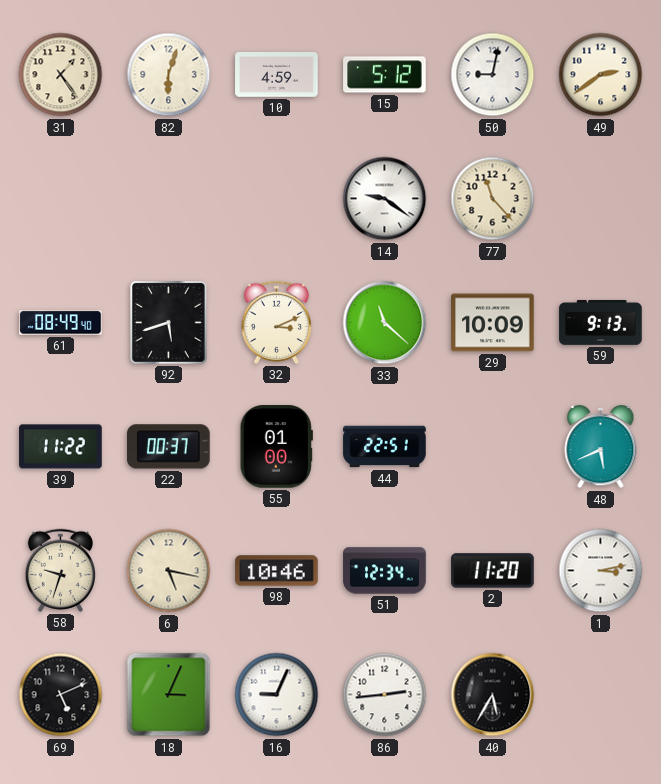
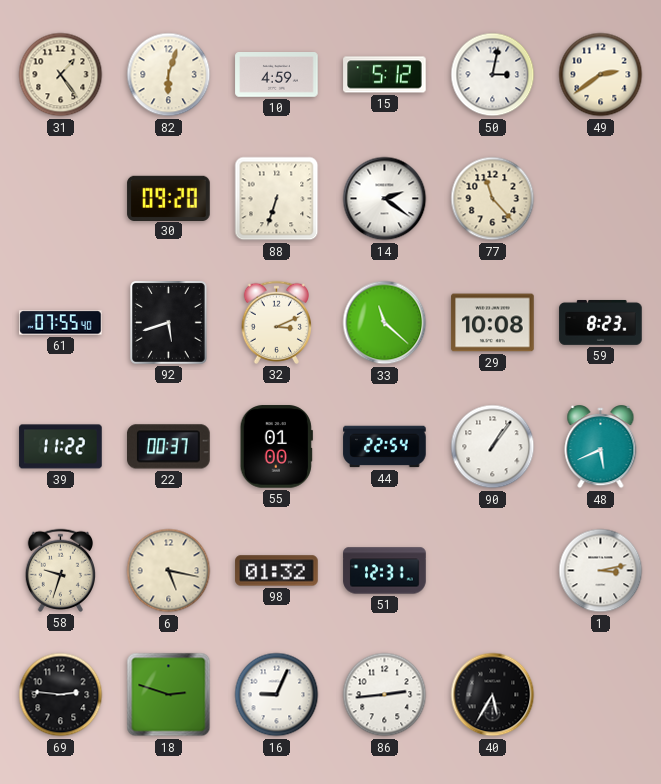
50: 9:02 -> 3:02 (493, 75)
30: none -> 09:20 (169, 198)
88: none -> 6:33 (277, 199)
14: 9:21 -> 2:21 (385, 199)
61: 08:49 -> 07:55 (61, 323)
29: 10:09 -> 10:08 (493, 323)
59: 9:13 -> 8:23 (601, 322)
44: 22:51 -> 22:54 (385, 447)
90: none -> 1:06 (493, 447)
98: 10:46 -> 01:32 (277, 571)
51: 12:34 -> 12:31 (385, 571)
2: 11:20 -> none (493, 571)
69: 5:11 -> 2:46 (61, 695)
18: 3:04 -> 2:48 (169, 695)
